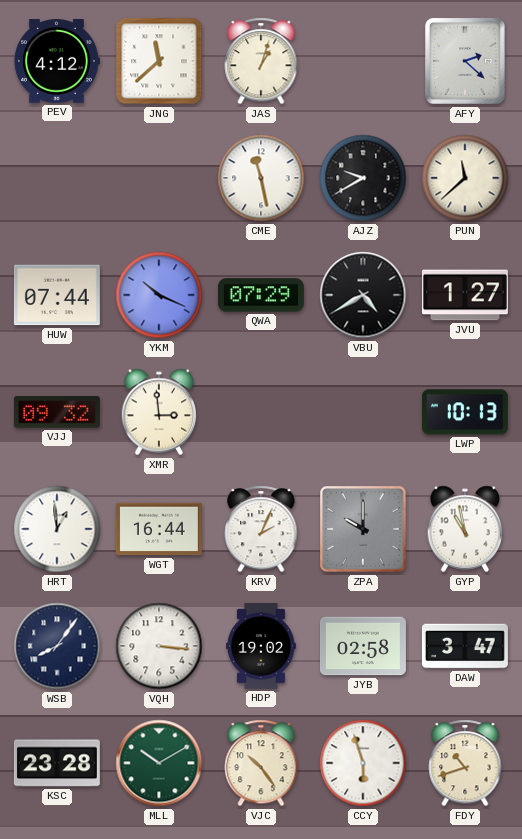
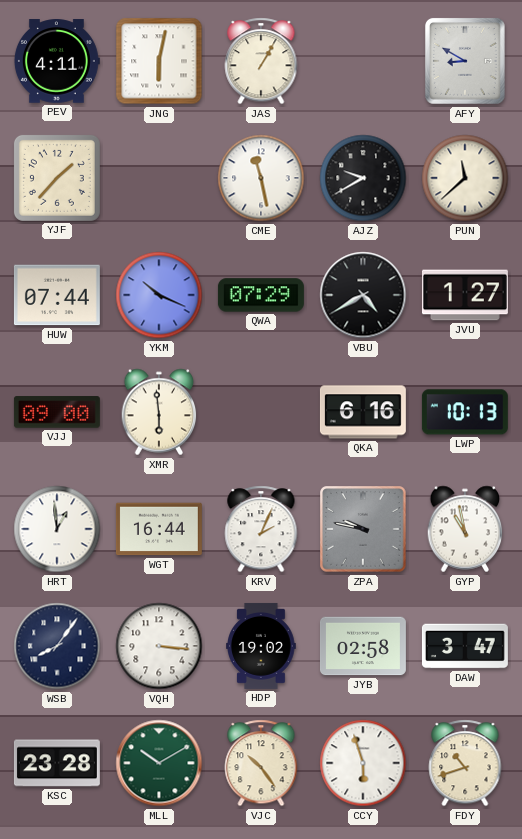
PEV: 4:12 -> 4:11 (56, 61)
JNG: 11:38 -> 6:02 (159, 61)
JAS: 1:03 -> 1:05 (261, 61)
AFY: 2:22 -> 8:50 (465, 61)
YJF: none -> 1:37 (57, 178)
VJJ: 09:32 -> 09:00 (57, 412)
XMR: 2:59 -> 5:59 (159, 412)
QKA: none -> 6:16 (363, 412)
ZPA: 10:00 -> 9:47 (363, 529)
